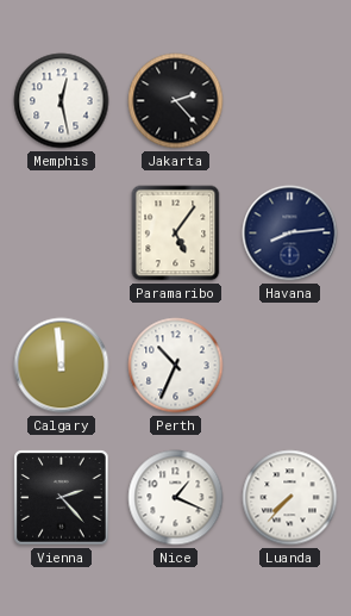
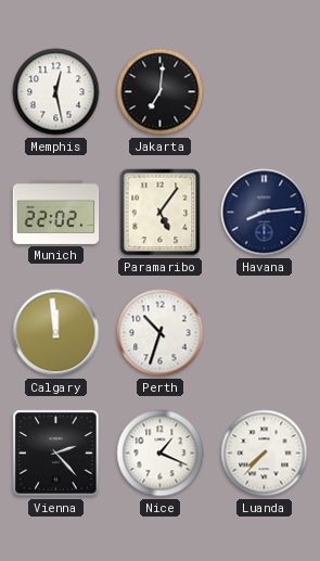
Jakarta: 2:23 -> 7:01 (161, 92)
Munich: none -> 22:02 (56, 212)
Perth: 10:34 -> 10:33 (161, 333)
